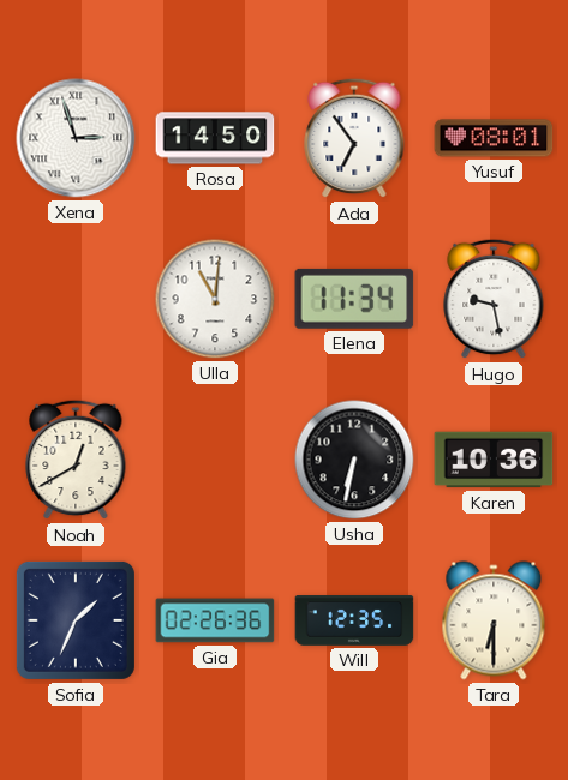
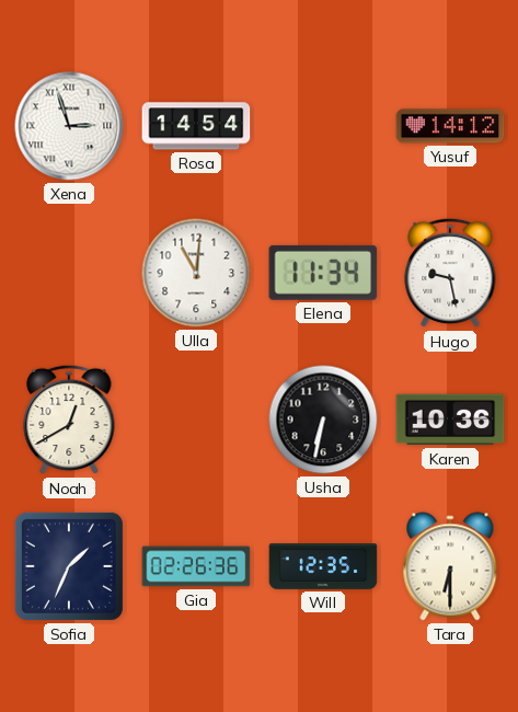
Rosa: 14:50 -> 14:54 (196, 126)
Ada: 6:54 -> none (354, 138)
Yusuf: 08:01 -> 14:12 (450, 126)
